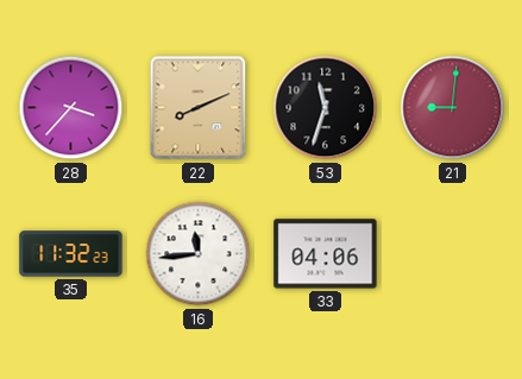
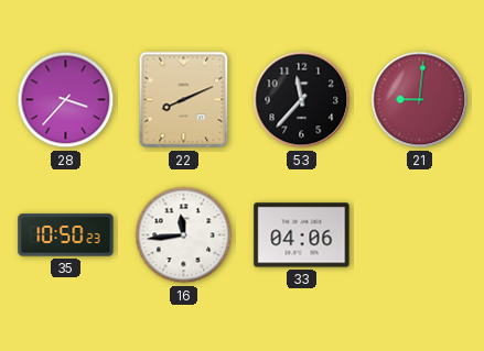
53: 11:33 -> 11:37 (302, 100)
35: 11:32 -> 10:50 (66, 235)
